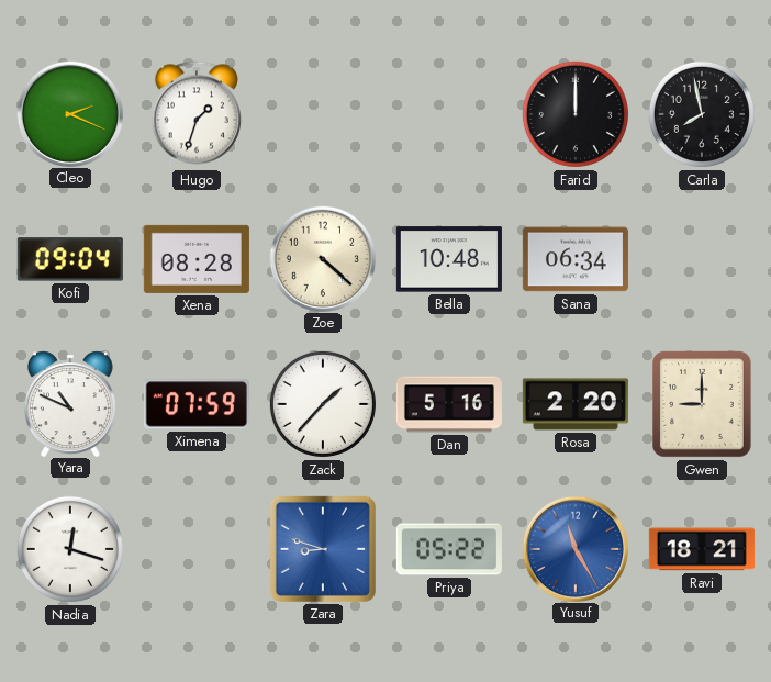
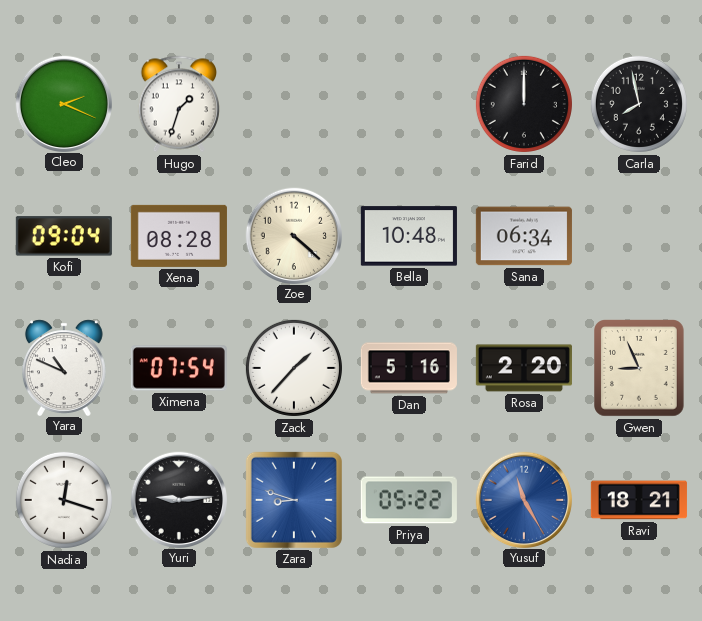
Ximena: 07:59 -> 07:54 (179, 368)
Gwen: 9:00 -> 8:56 (640, 369)
Yuri: none -> 9:14 (178, 499)
